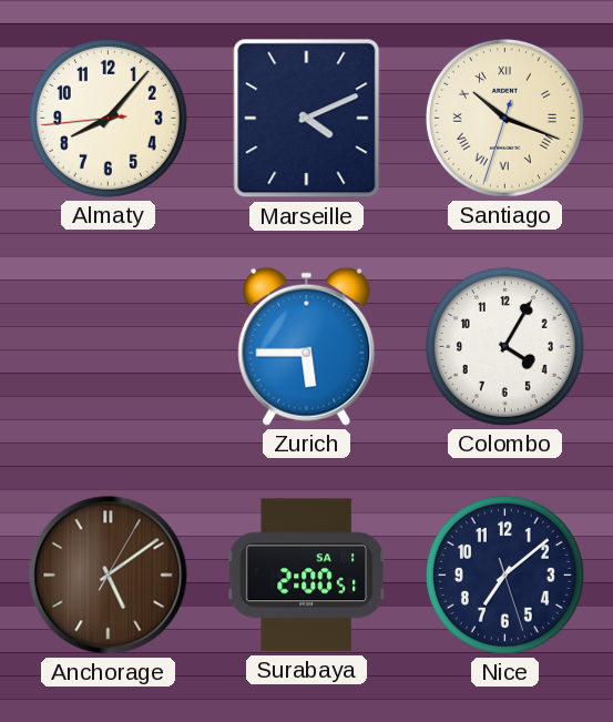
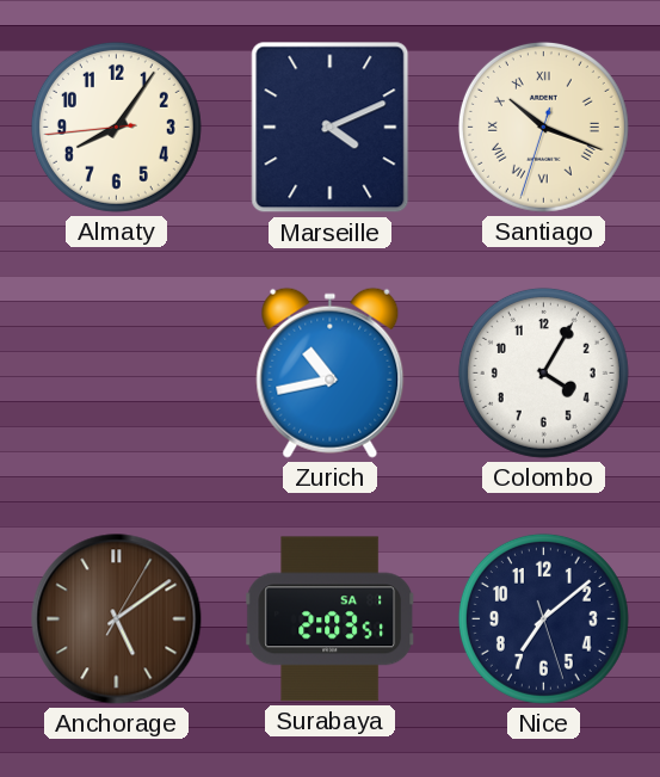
Almaty: 8:06 -> 8:05 (116, 127)
Zurich: 5:45 -> 10:43 (331, 372)
Surabaya: 2:00 -> 2:03 (331, 619)
